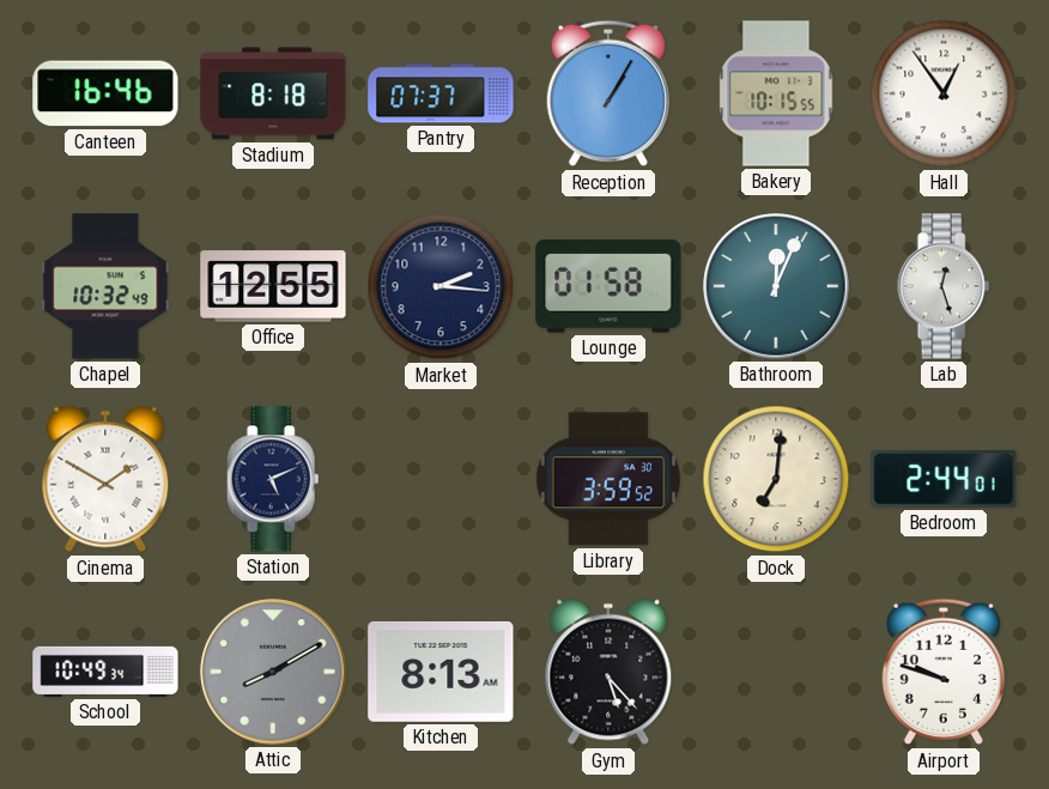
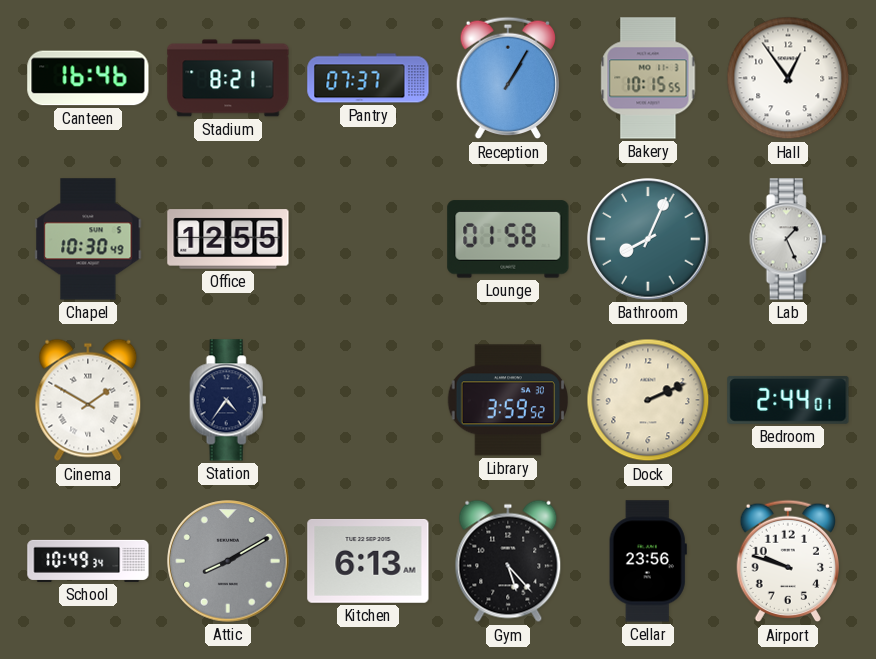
Stadium: 8:18 -> 8:21 (228, 78)
Chapel: 10:32 -> 10:30 (88, 239)
Market: 2:16 -> none (441, 286)
Bathroom: 12:04 -> 8:04 (648, 239)
Lab: 12:27 -> 1:26 (788, 239)
Station: 5:11 -> 4:36 (228, 400)
Dock: 7:01 -> 2:11 (648, 400)
Kitchen: 8:13 -> 6:13 (368, 561)
Cellar: none -> 23:56 (648, 561)
